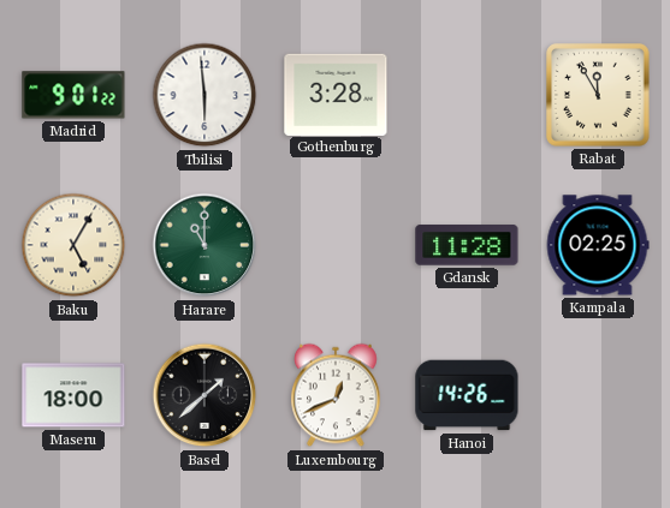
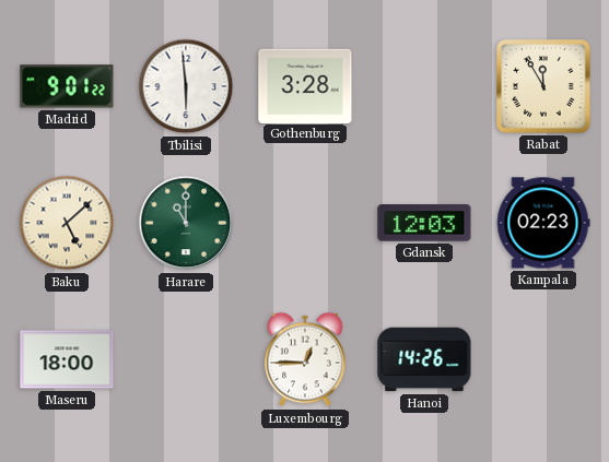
Baku: 5:05 -> 5:08 (67, 223)
Gdansk: 11:28 -> 12:03 (424, 223)
Kampala: 02:25 -> 02:23 (543, 223)
Basel: 1:38 -> none (204, 395)
Luxembourg: 12:41 -> 12:45 (305, 359)
